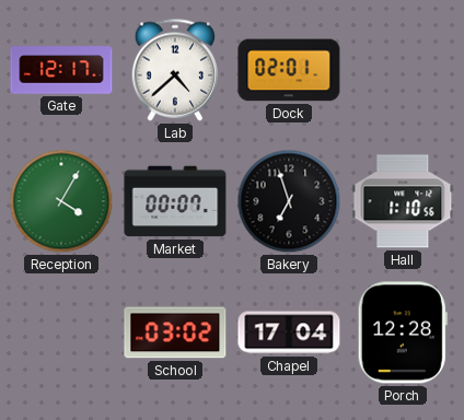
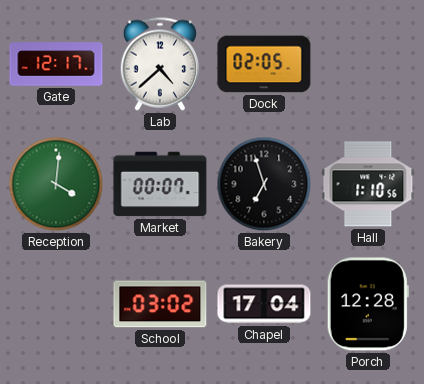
Dock: 02:01 -> 02:05 (264, 64)
Reception: 4:05 -> 4:01 (56, 184)
